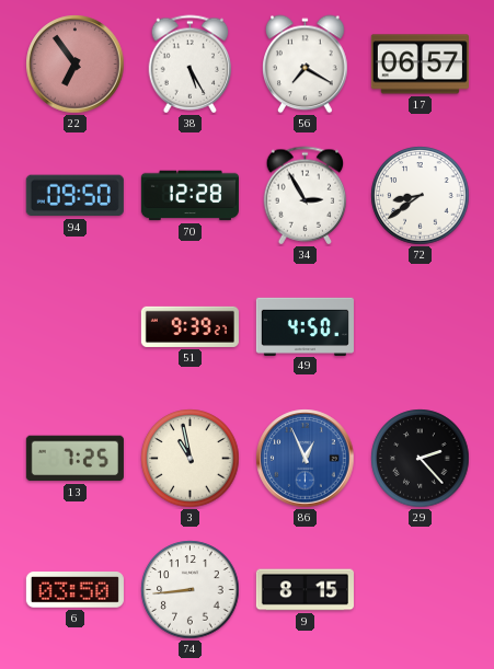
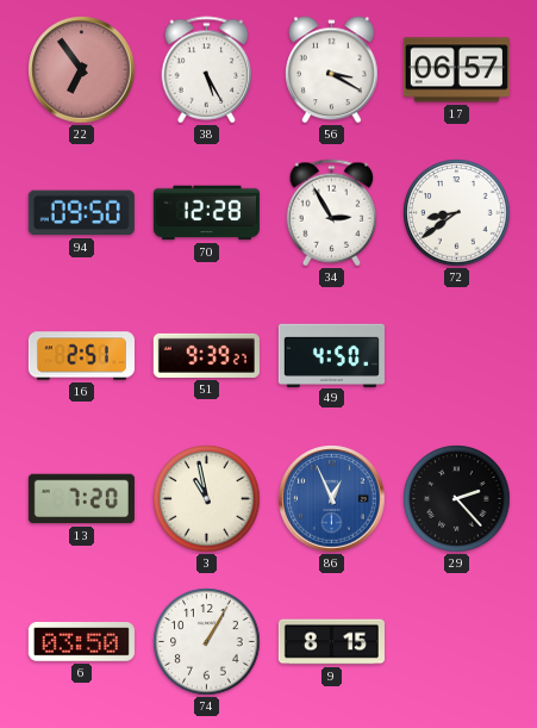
56: 7:20 -> 3:20 (332, 70)
16: none -> 2:51 (81, 356)
13: 7:25 -> 7:20 (81, 499)
74: 8:44 -> 1:05 (207, 642)
